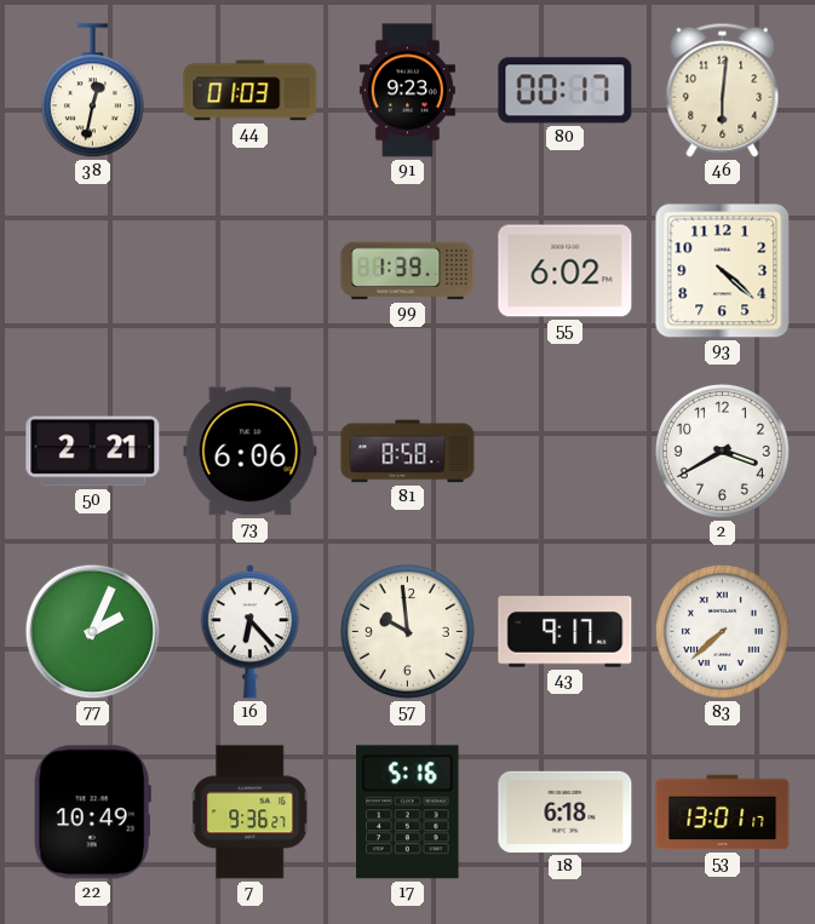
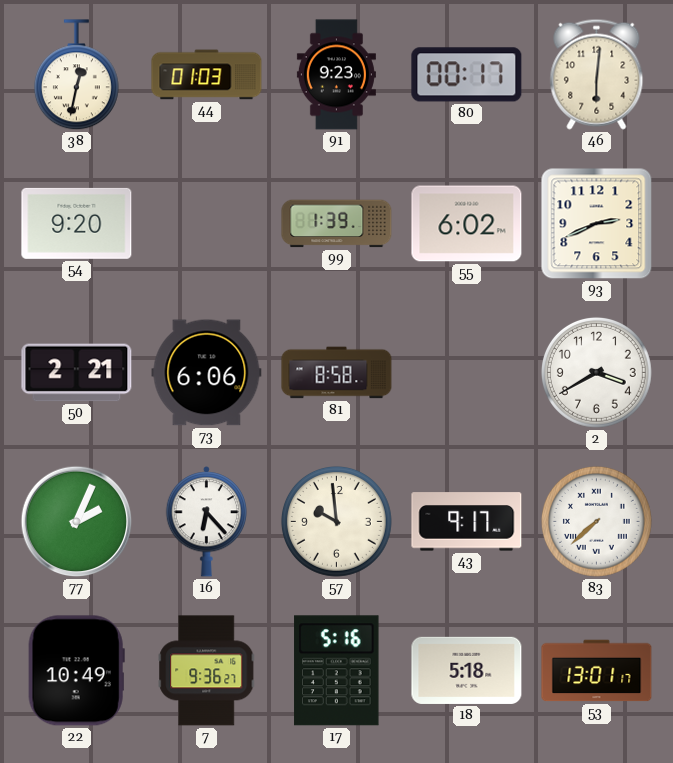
54: none -> 9:20 (77, 223)
93: 4:22 -> 2:41 (597, 224)
18: 6:18 -> 5:18 (467, 670)
